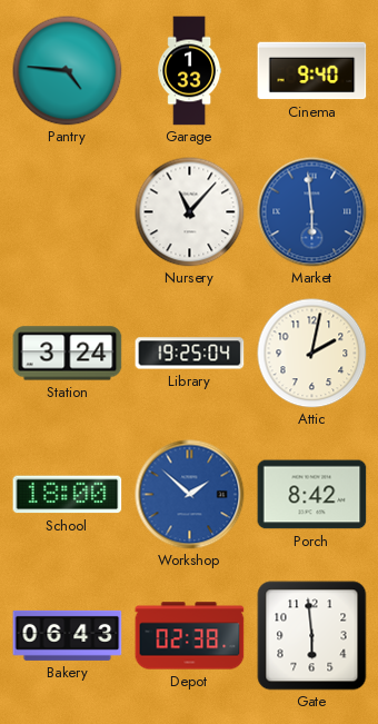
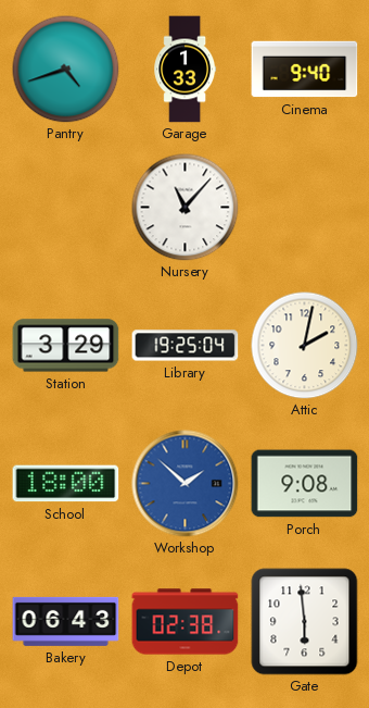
Pantry: 4:46 -> 4:42 (66, 70)
Market: 5:59 -> none (312, 212)
Station: 3:24 -> 3:29 (66, 346)
Porch: 8:42 -> 9:08 (305, 484)
